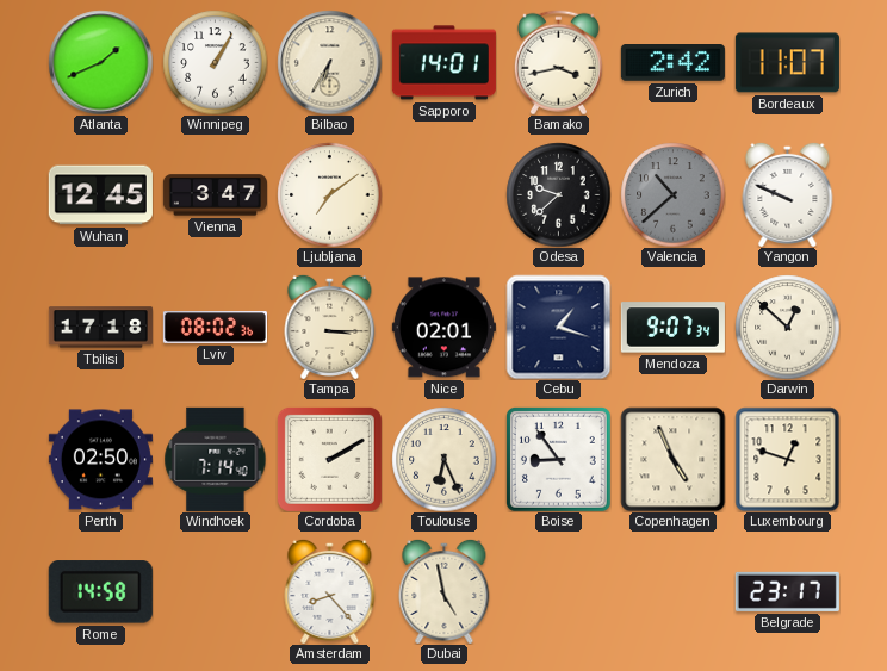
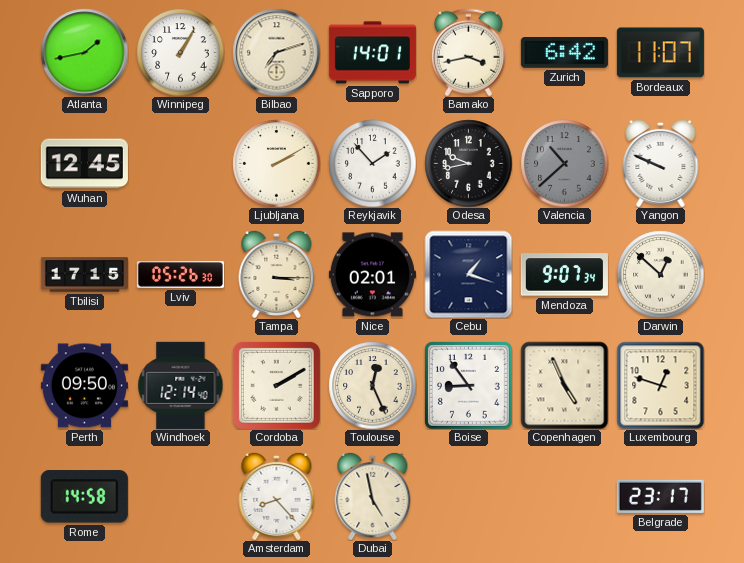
Atlanta: 1:41 -> 1:43 (84, 52)
Bilbao: 6:35 -> 7:12 (276, 52)
Zurich: 2:42 -> 6:42 (564, 53)
Vienna: 3:47 -> none (215, 195)
Ljubljana: 7:09 -> 2:10 (276, 163)
Reykjavik: none -> 1:53 (372, 163)
Odesa: 9:38 -> 9:43 (468, 163)
Tbilisi: 17:18 -> 17:15 (84, 275)
Lviv: 08:02 -> 05:26 (180, 275)
Perth: 02:50 -> 09:50 (84, 386)
Windhoek: 7:14 -> 12:14 (181, 385)
Toulouse: 6:26 -> 12:26 (372, 385)
